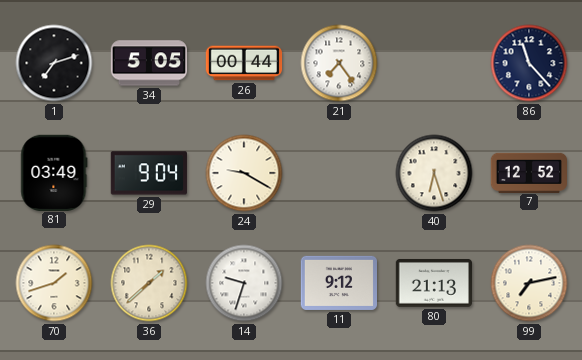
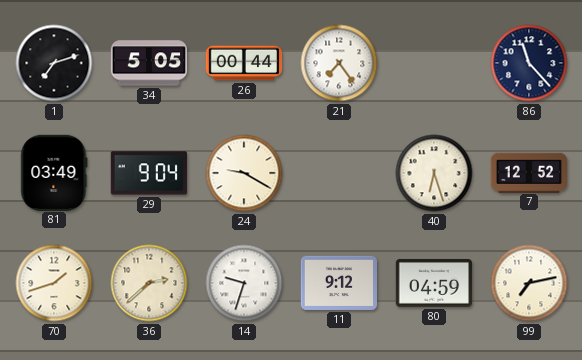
36: 1:38 -> 2:38 (149, 283)
80: 21:13 -> 04:59 (433, 283)
